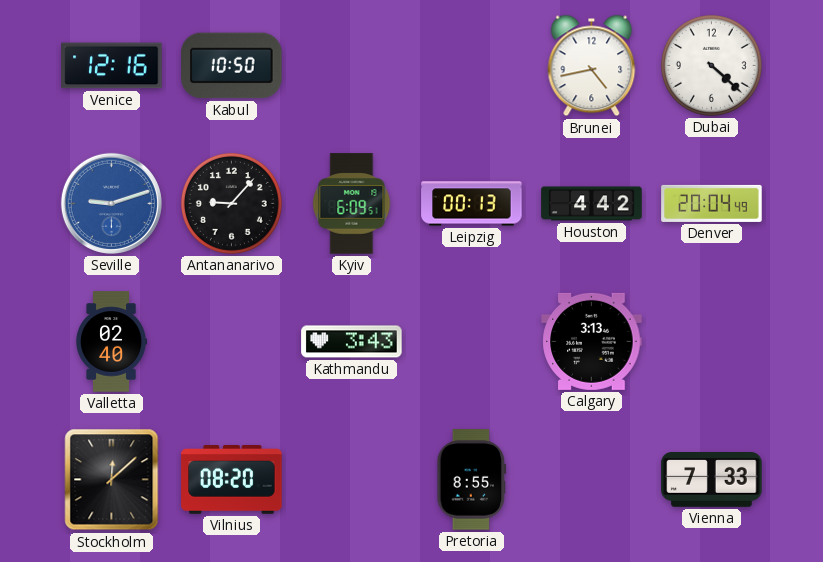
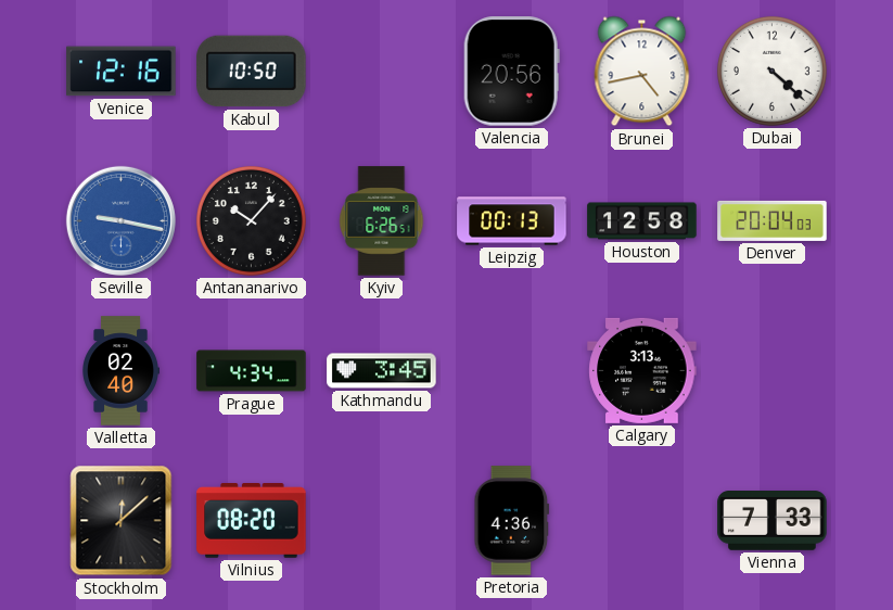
Valencia: none -> 20:56 (511, 72)
Seville: 9:12 -> 9:17 (120, 220)
Antananarivo: 9:07 -> 10:07 (251, 220)
Kyiv: 6:09 -> 6:26 (382, 221)
Houston: 4:42 -> 12:58 (642, 221)
Denver: 20:04:49 -> 20:04:03 (773, 220)
Prague: none -> 4:34 (252, 371)
Kathmandu: 3:43 -> 3:45 (382, 371)
Pretoria: 8:55 -> 4:36 (512, 521)
